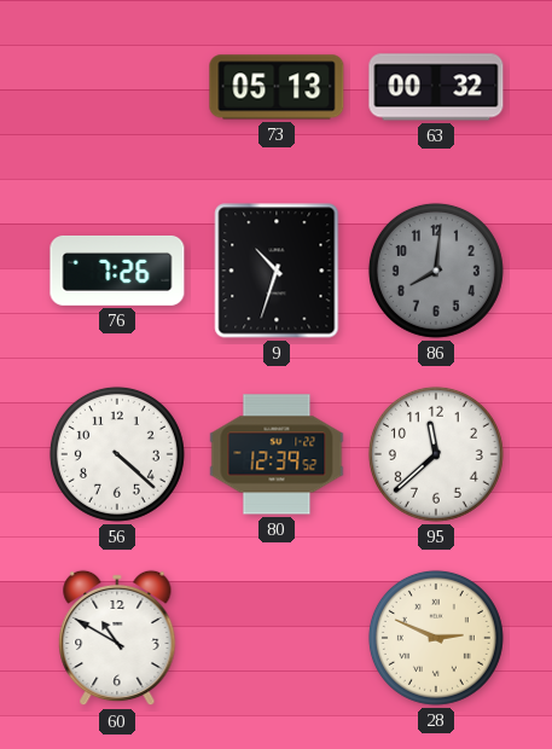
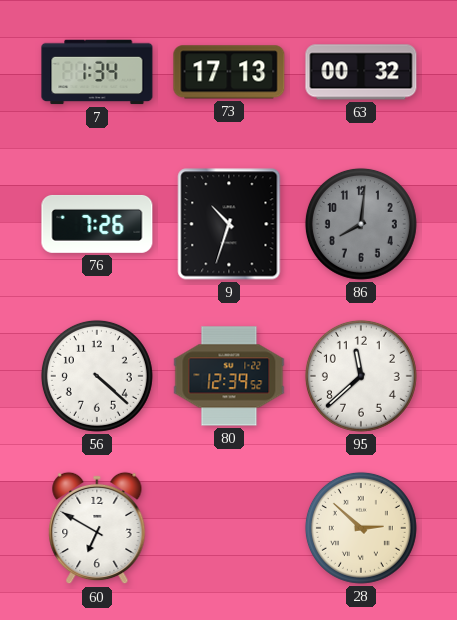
7: none -> 1:34 (97, 72)
73: 05:13 -> 17:13 (229, 72)
60: 10:50 -> 6:50 (97, 528)
28: 2:49 -> 2:52 (361, 528)
